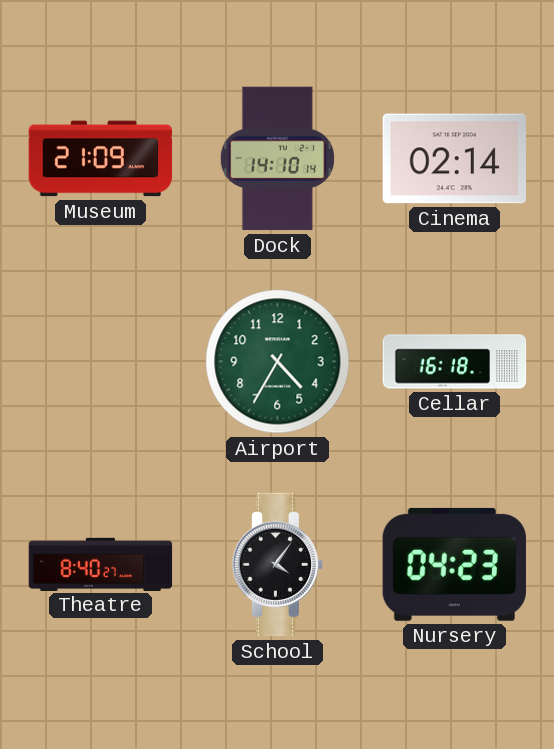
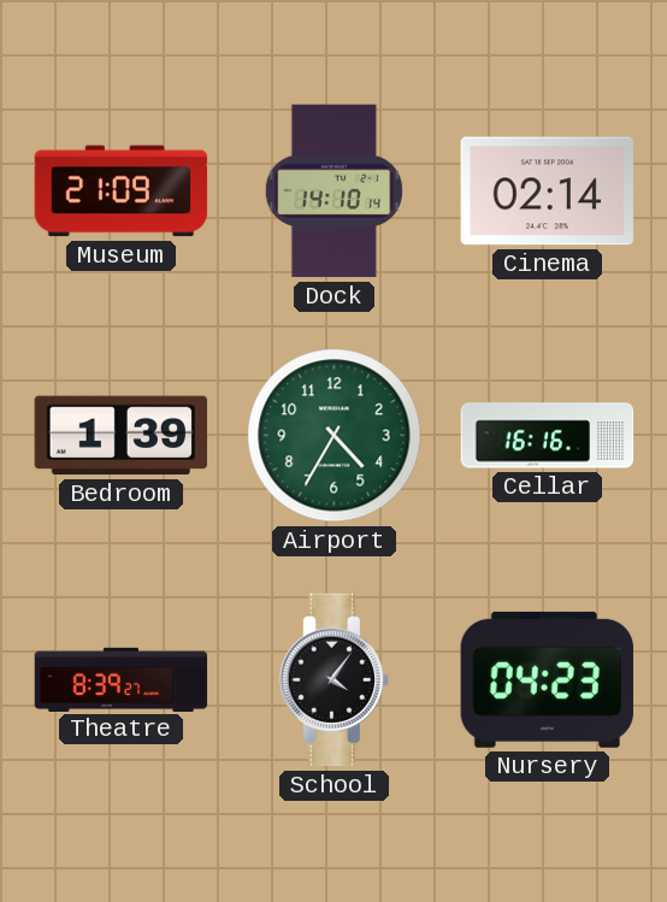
Bedroom: none -> 1:39 (122, 436)
Cellar: 16:18 -> 16:16 (548, 436)
Theatre: 8:40 -> 8:39 (122, 679)
